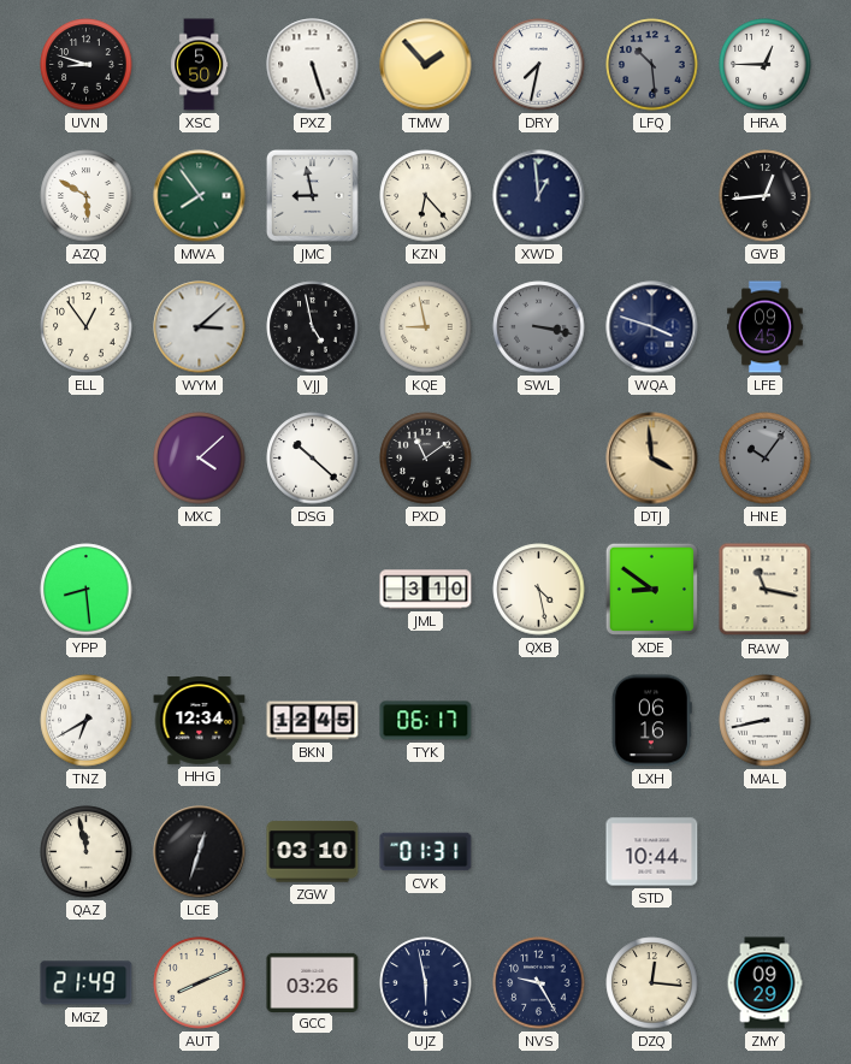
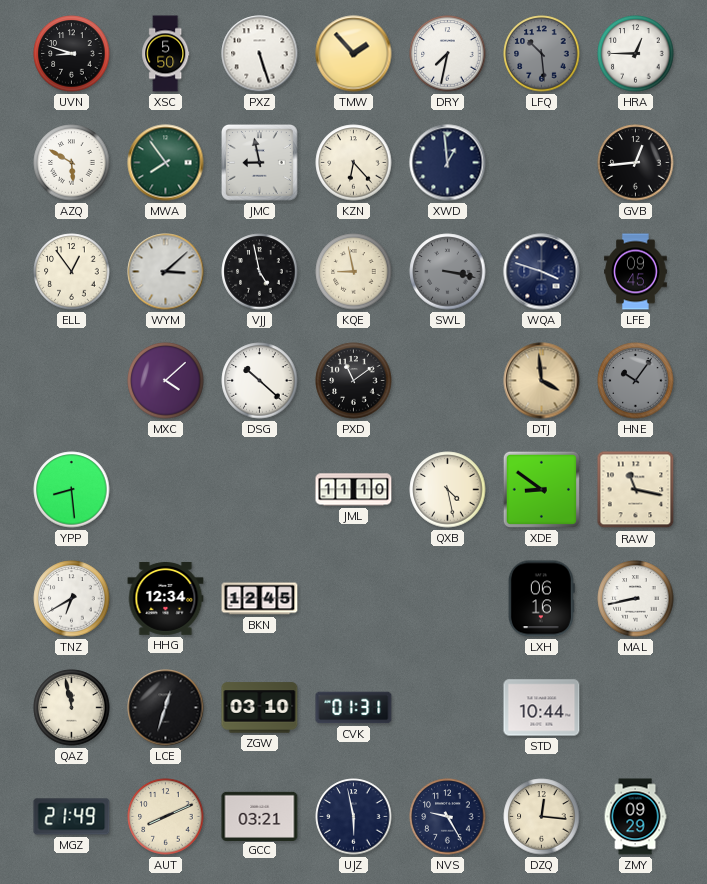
JML: 3:10 -> 11:10 (354, 490)
TYK: 06:17 -> none (426, 721)
GCC: 03:26 -> 03:21 (260, 816)
